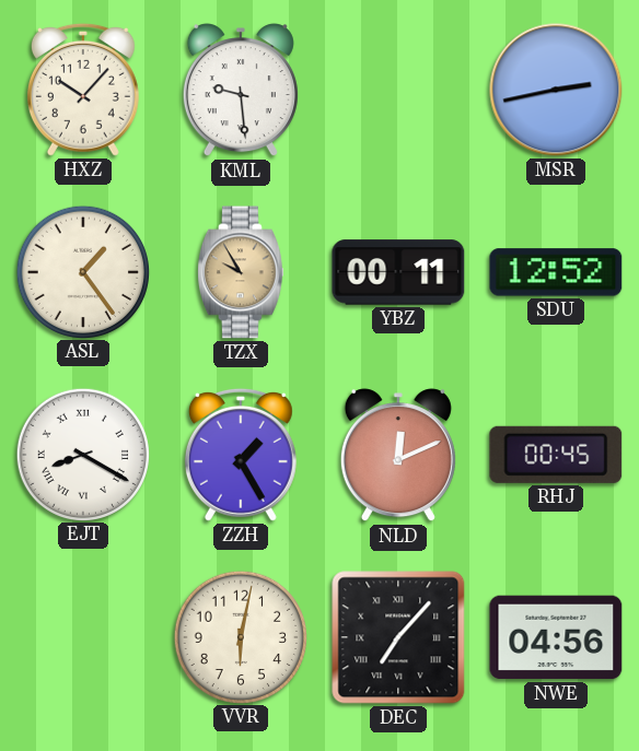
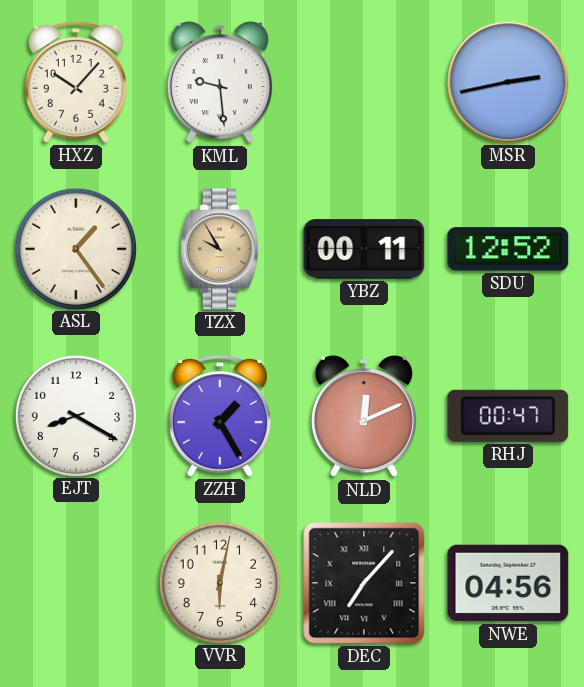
EJT numerals: Roman -> Arabic (75, 415)
RHJ: 00:45 -> 00:47 (508, 416)
